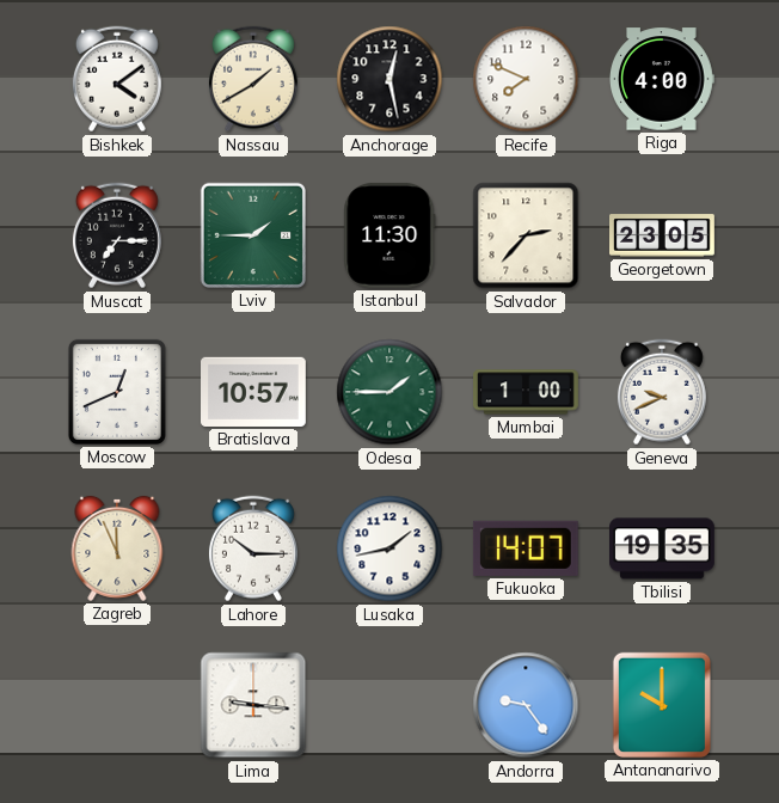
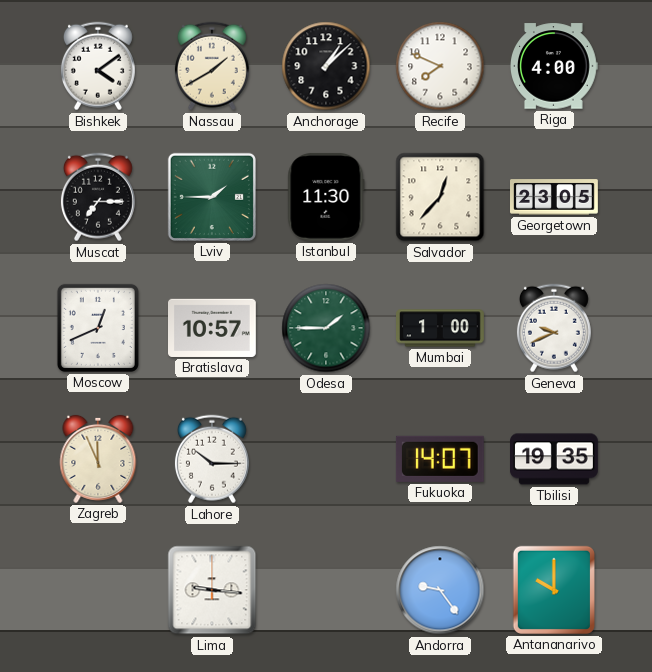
Anchorage: 12:28 -> 1:08 (326, 66)
Salvador: 2:37 -> 12:37 (440, 197)
Lusaka: 1:43 -> none (390, 548)
